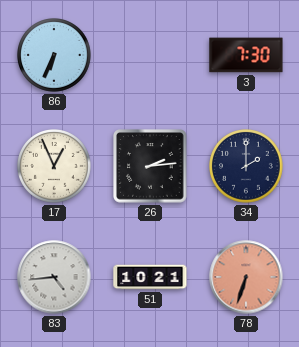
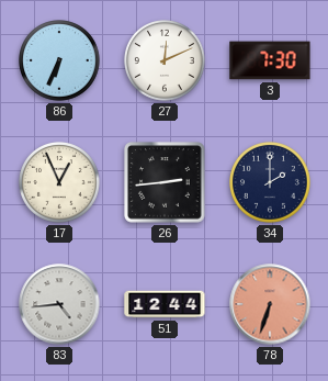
27: none -> 12:11 (166, 61)
26: 2:14 -> 2:44 (165, 182)
51: 10:21 -> 12:44 (165, 304)
